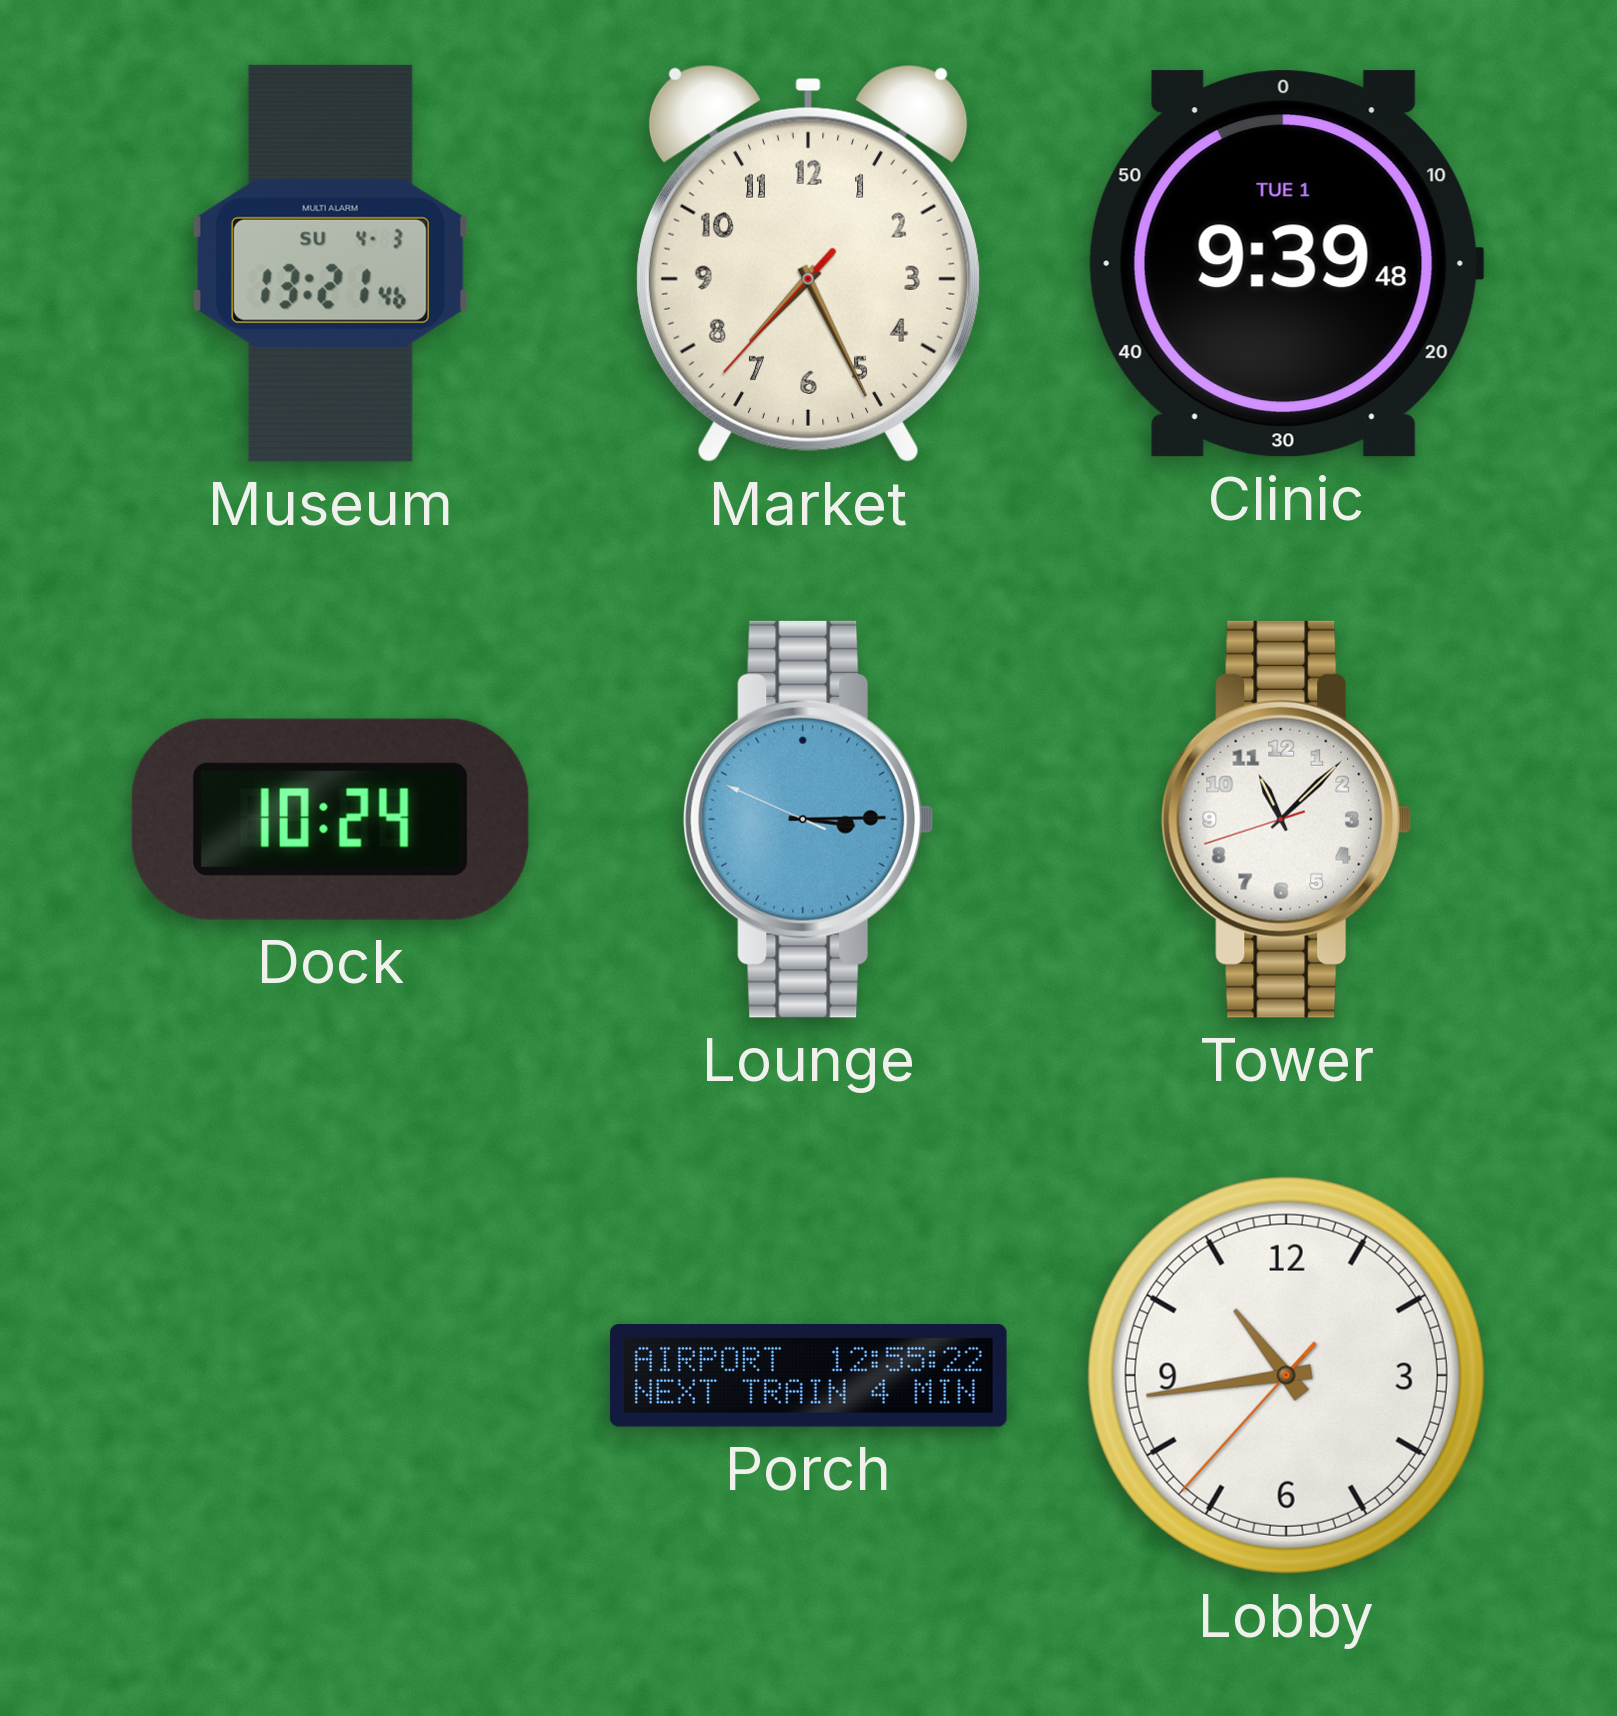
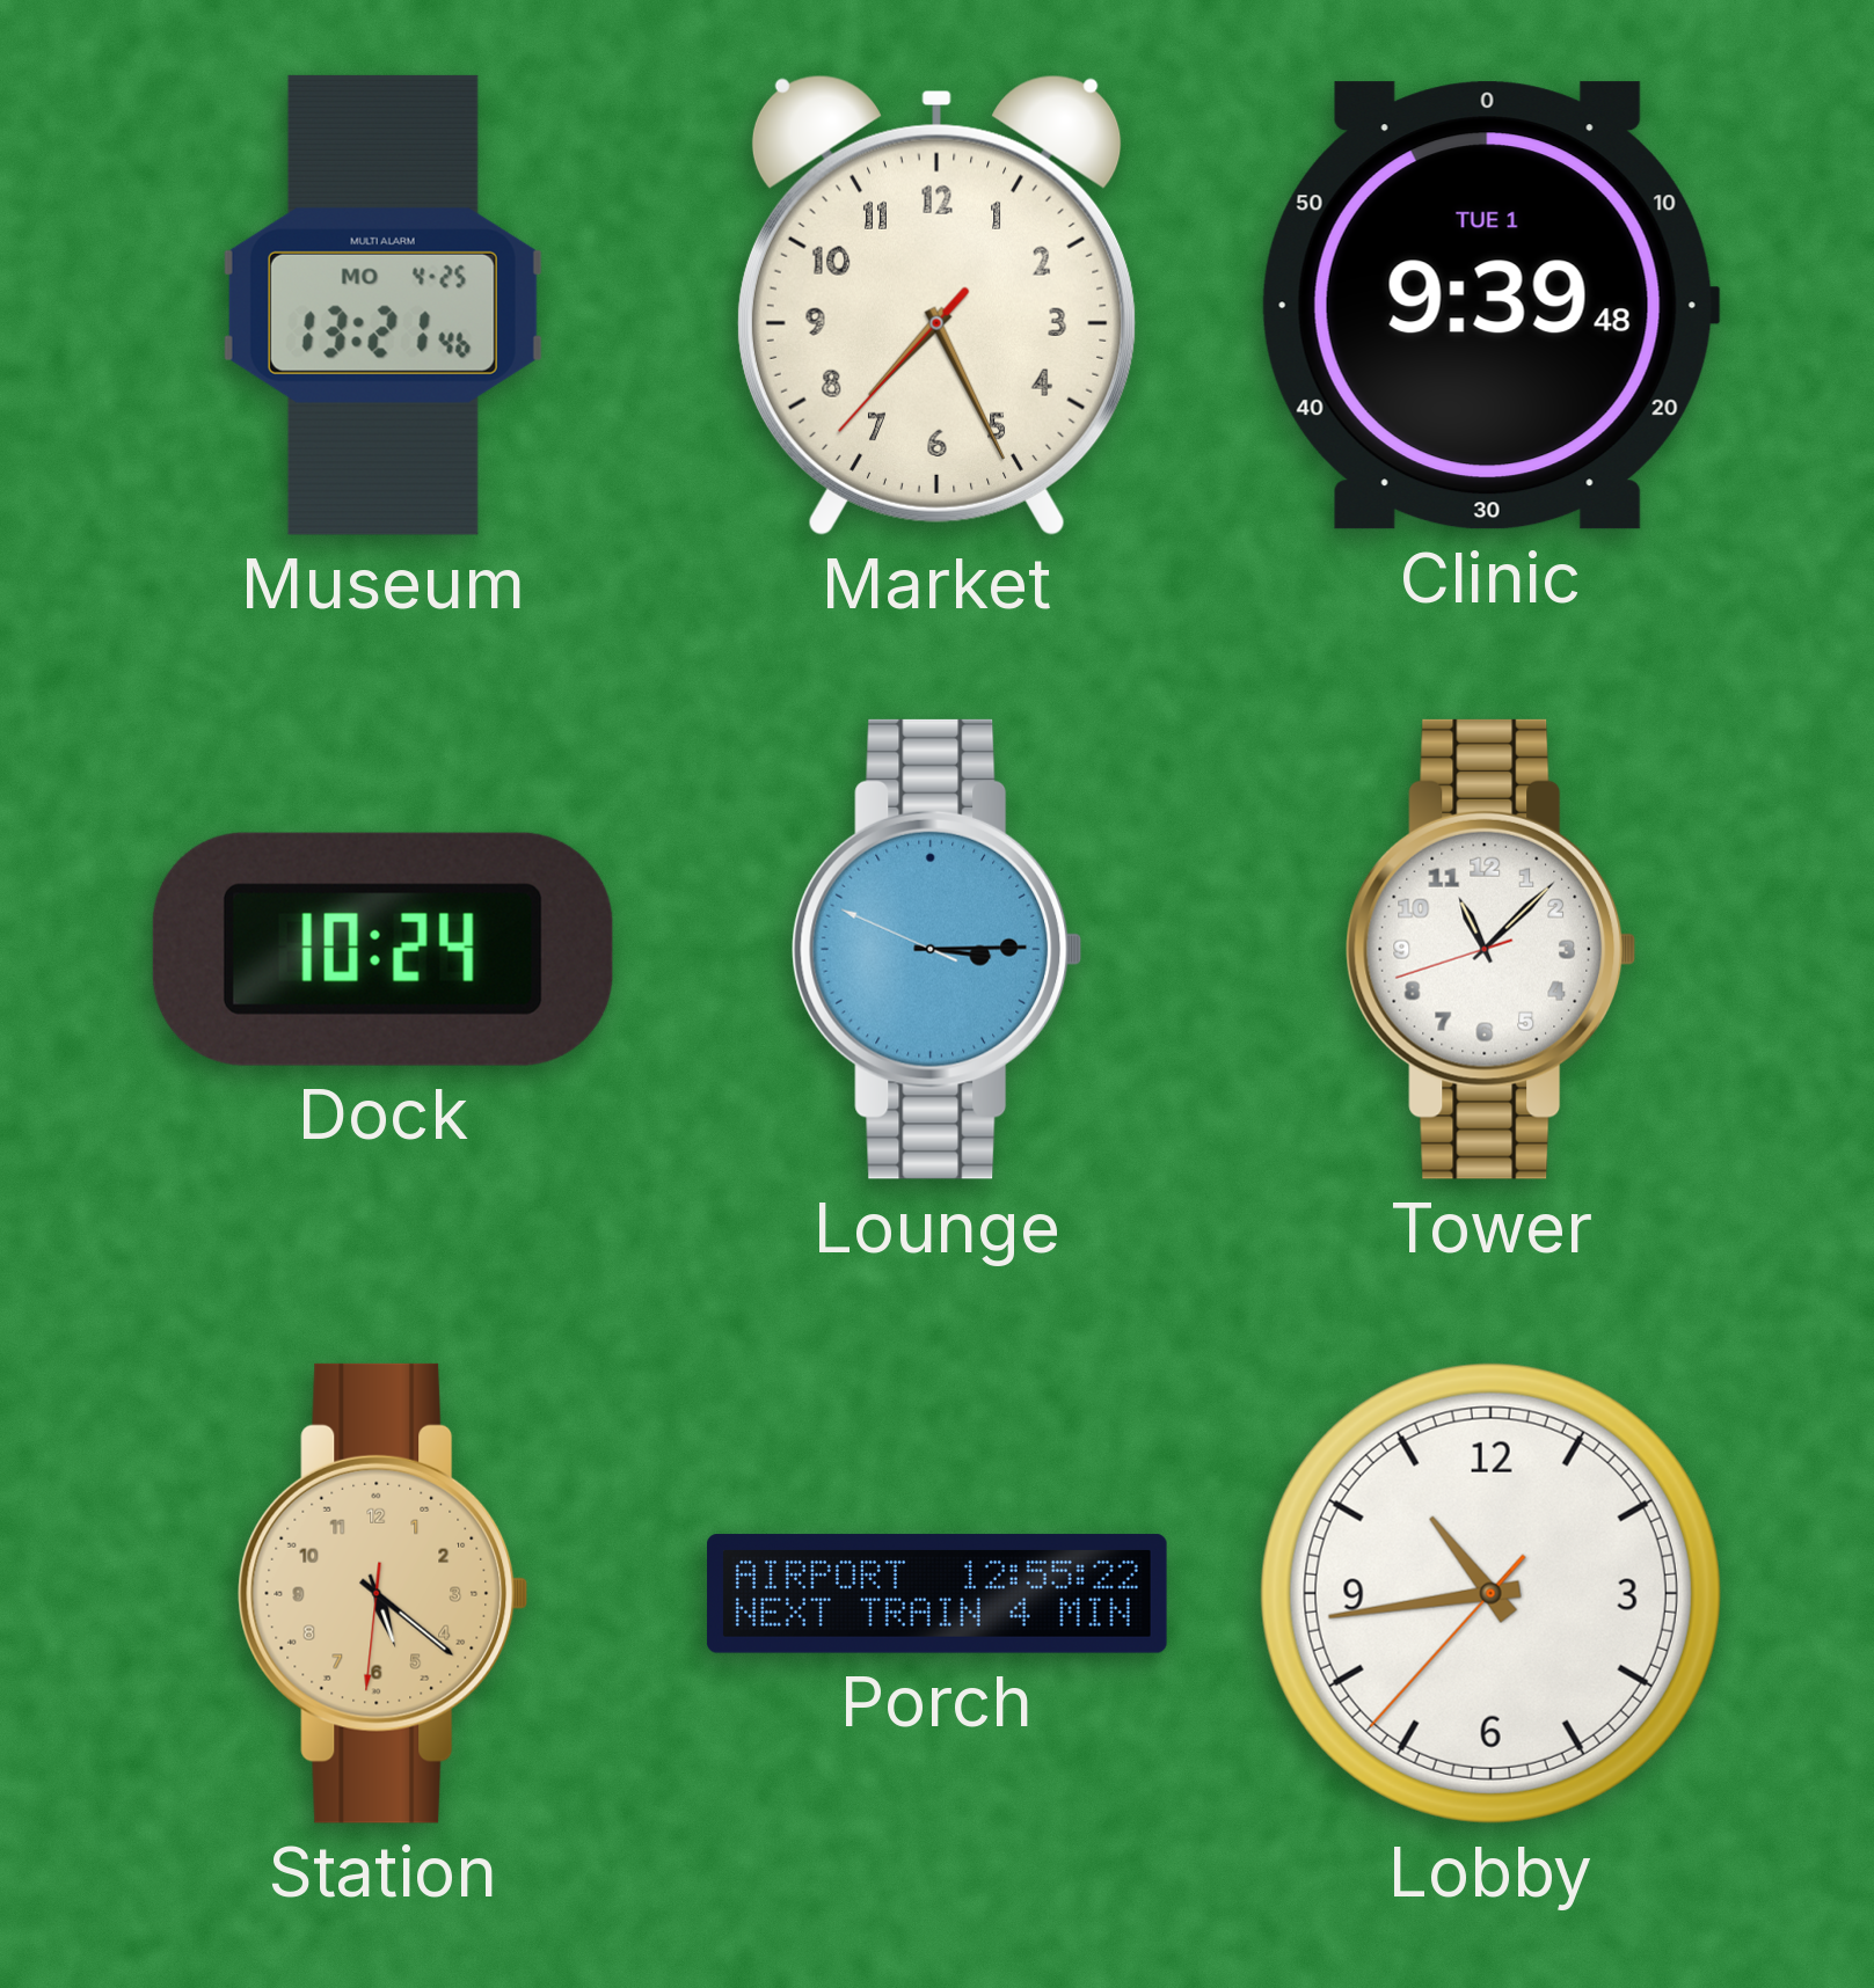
Museum date: SU 4-3 -> MO 4-25 (382, 305)
Station: none -> 5:21 (384, 1593)
